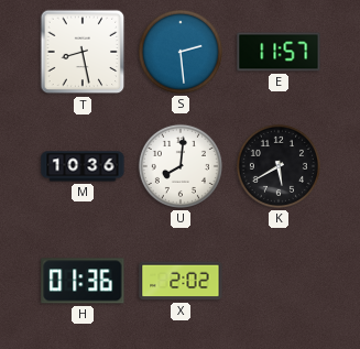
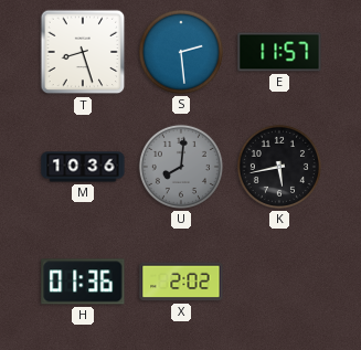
T: 8:28 -> 8:27 (83, 52)
U dial: white -> grey (181, 167)
K: 5:40 -> 5:43 (279, 167)
